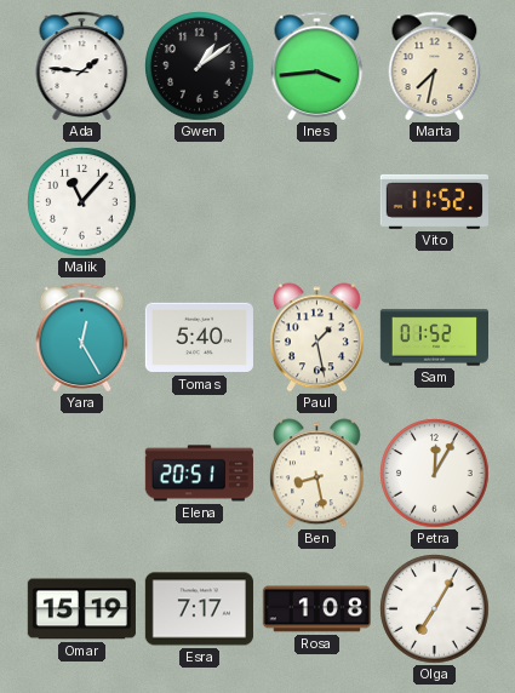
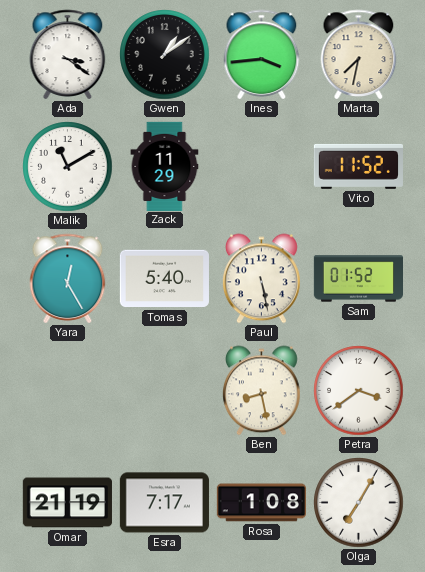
Ada: 1:46 -> 3:21 (68, 54)
Malik: 11:07 -> 11:10 (68, 167)
Zack: none -> 11:29 (165, 166)
Paul: 1:28 -> 5:28 (261, 279)
Elena: 20:51 -> none (199, 474)
Petra: 12:05 -> 3:39 (359, 391)
Omar: 15:19 -> 21:19 (67, 503)
